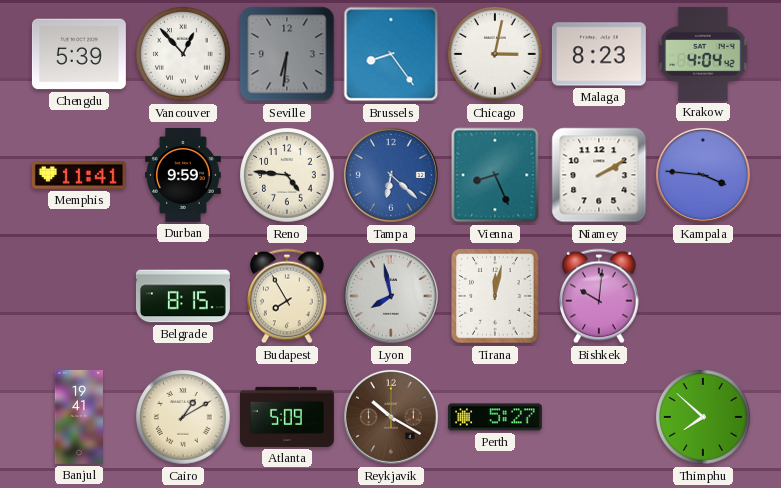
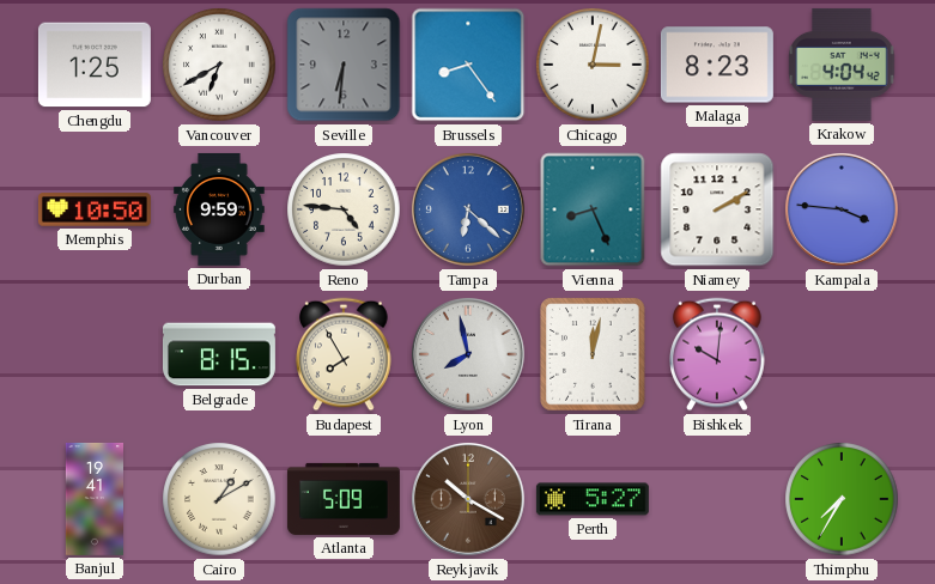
Chengdu: 5:39 -> 1:25 (95, 65)
Vancouver: 12:53 -> 6:40 (219, 65)
Memphis: 11:41 -> 10:50 (95, 209)
Thimphu: 7:52 -> 7:35 (842, 499)
